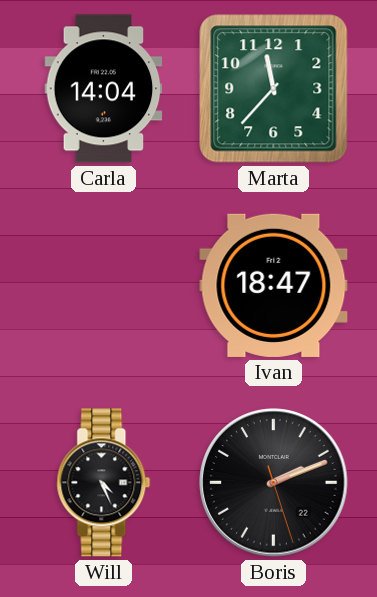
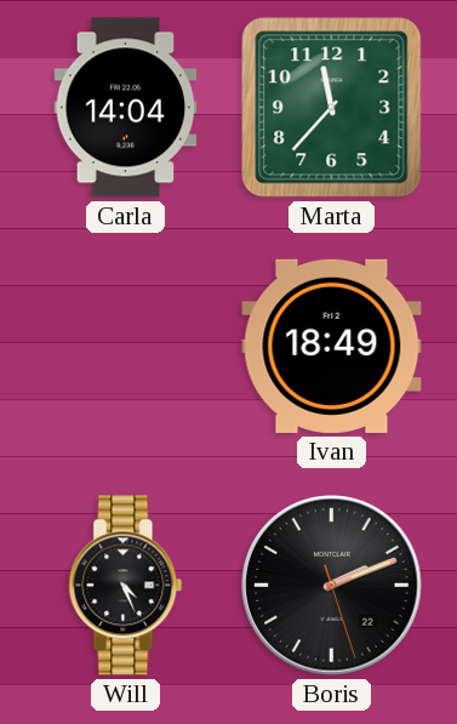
Ivan: 18:47 -> 18:49 (332, 346)
